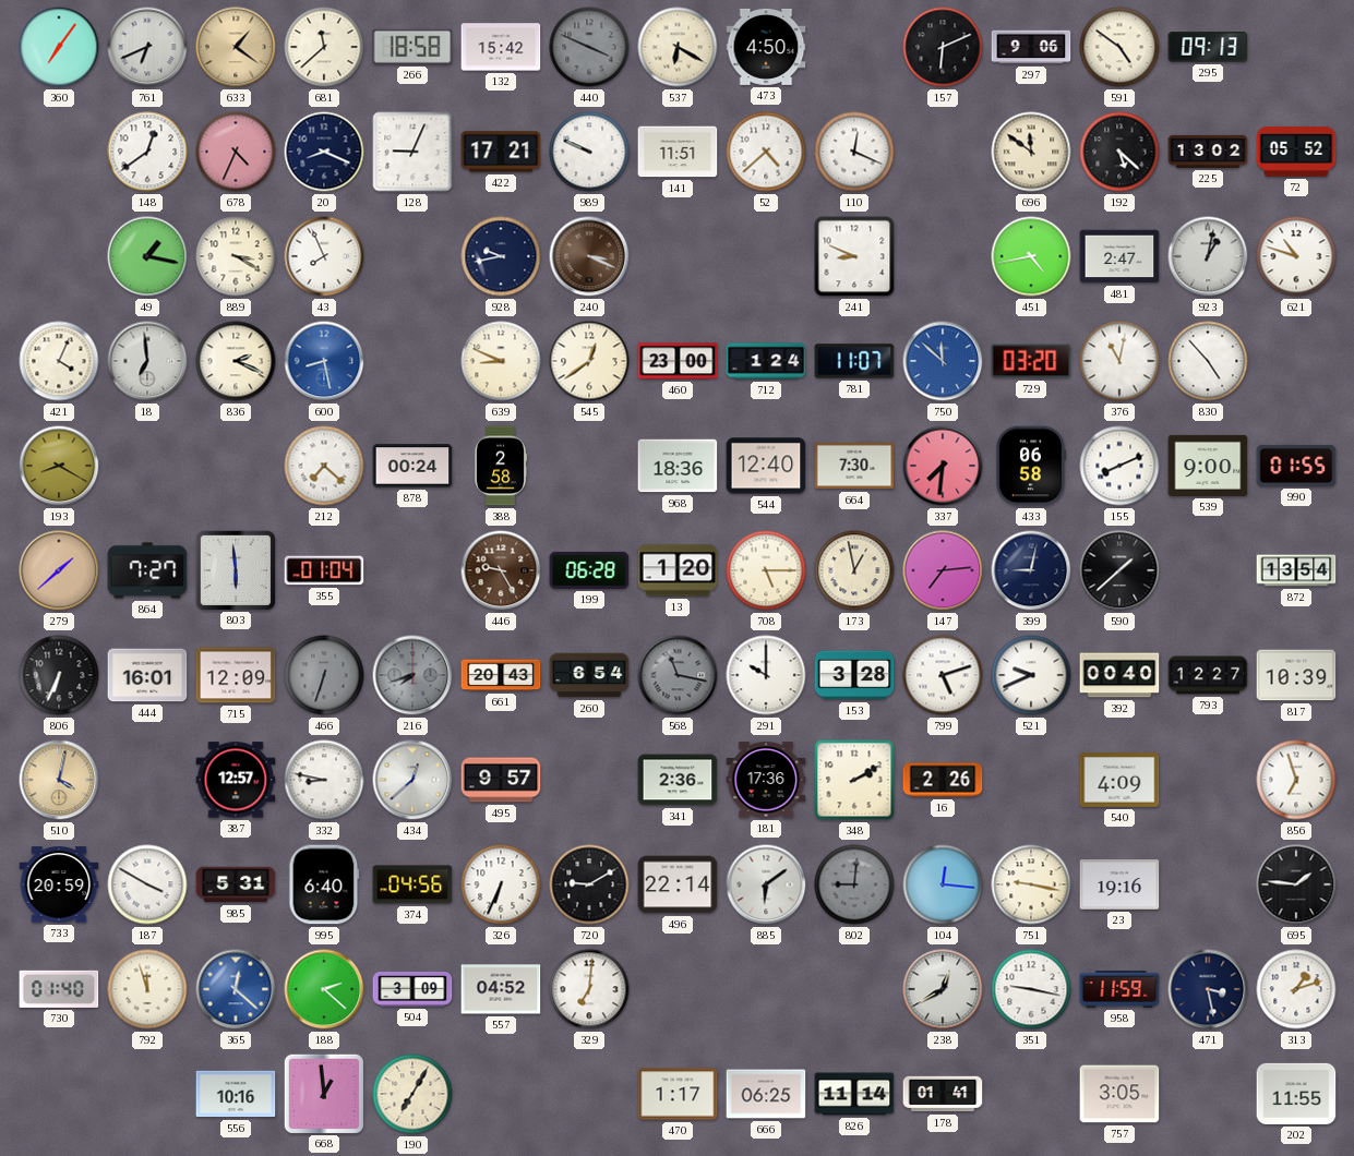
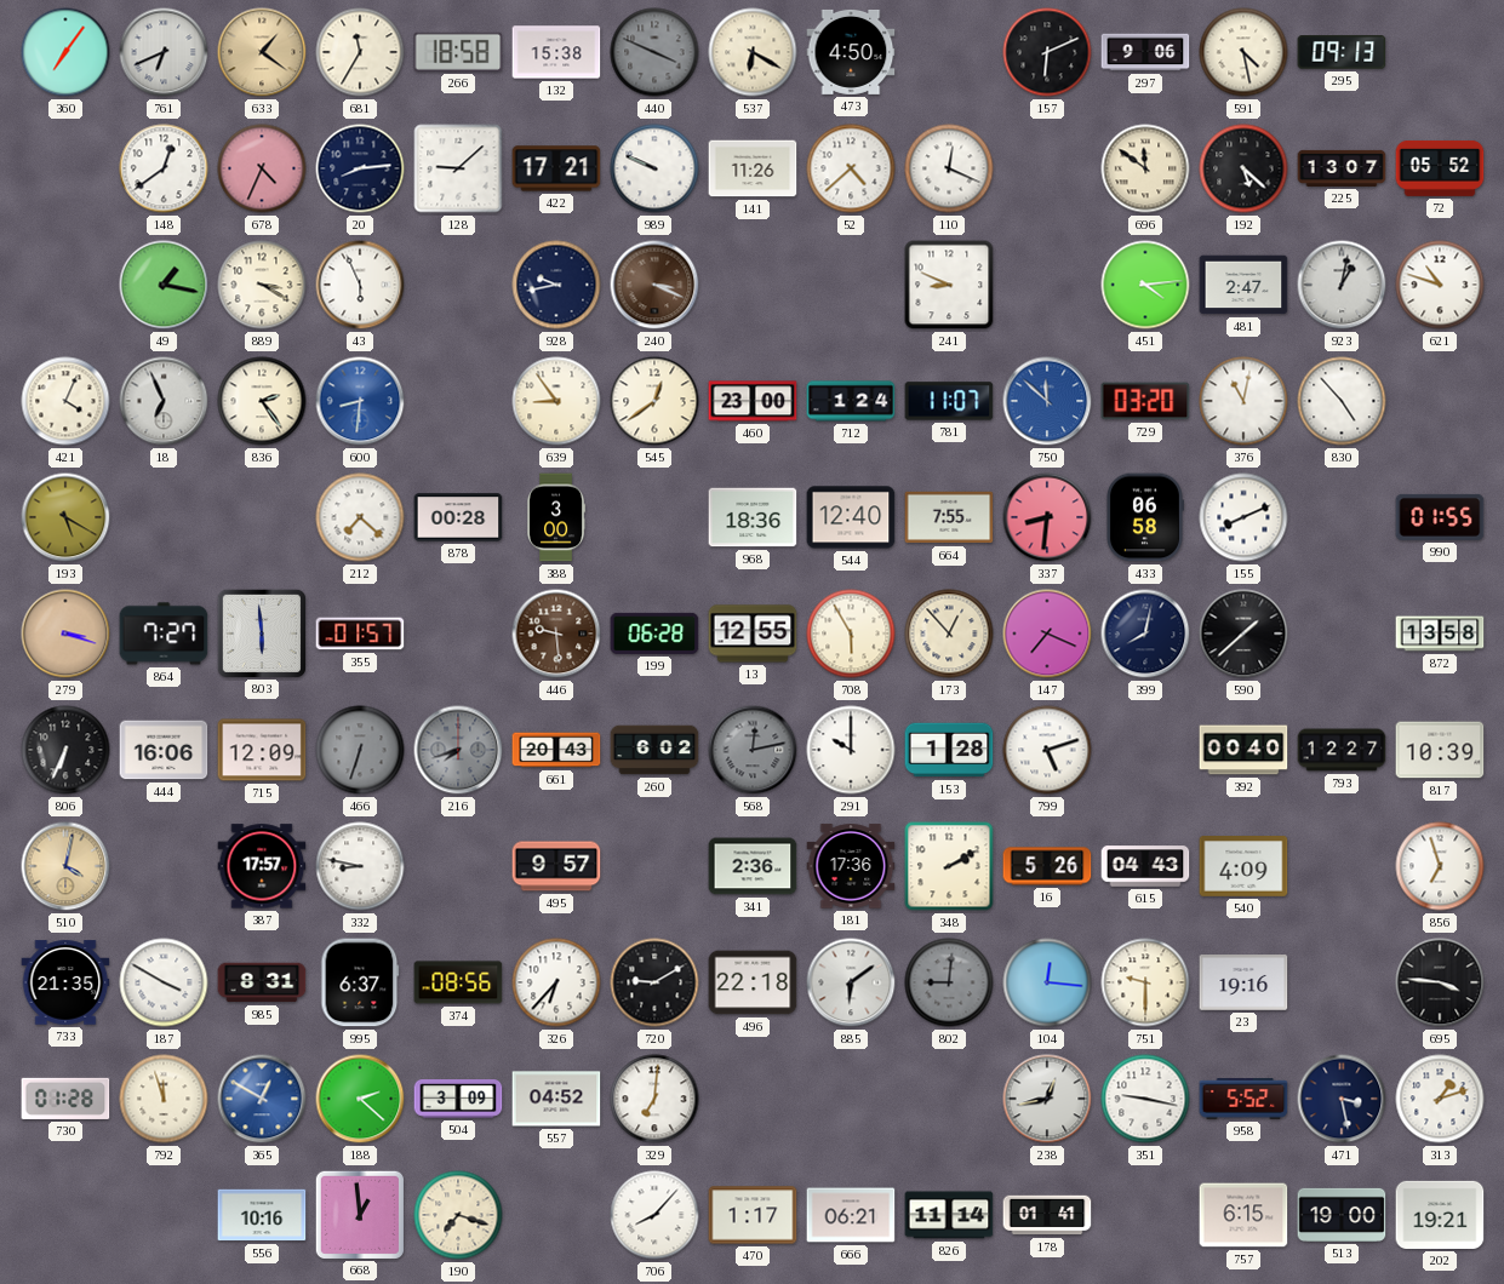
681: 11:38 -> 11:35 (360, 52)
132: 15:42 -> 15:38 (556, 52)
591: 4:51 -> 4:28 (1243, 52)
20: 8:19 -> 8:14 (360, 168)
128: 9:04 -> 9:08 (458, 168)
141: 11:51 -> 11:26 (753, 168)
225: 13:02 -> 13:07 (1342, 168)
43: 7:56 -> 5:56 (360, 285)
451: 4:43 -> 4:14 (1145, 285)
18: 6:59 -> 6:56 (164, 401)
836: 2:19 -> 2:24 (262, 401)
600: 8:28 -> 8:31 (360, 401)
639: 8:49 -> 8:54 (556, 401)
193: 8:20 -> 5:20 (65, 517)
878: 00:24 -> 00:28 (458, 517)
388: 2:58 -> 3:00 (557, 517)
664: 7:30 -> 7:55 (949, 517)
337: 7:31 -> 8:31 (1047, 517)
539: 9:00 -> none (1208, 466)
279: 1:38 -> 3:18 (65, 634)
355: 01:04 -> 01:57 (360, 634)
446: 9:25 -> 9:29 (556, 634)
13: 1:20 -> 12:55 (753, 634)
708: 5:15 -> 5:55 (851, 634)
173: 12:58 -> 12:53 (949, 634)
147: 7:14 -> 7:19 (1047, 634)
399: 9:02 -> 8:02 (1145, 634)
872: 13:54 -> 13:58 (1440, 634)
444: 16:01 -> 16:06 (164, 750)
260: 6:54 -> 6:02 (654, 750)
568: 11:17 -> 12:13 (753, 750)
153: 3:28 -> 1:28 (949, 750)
521: 9:41 -> none (1031, 675)
387: 12:57 -> 17:57 (262, 866)
434: 12:38 -> none (412, 780)
16: 2:26 -> 5:26 (1047, 866)
615: none -> 04:43 (1145, 866)
733: 20:59 -> 21:35 (65, 982)
985: 5:31 -> 8:31 (262, 982)
995: 6:40 -> 6:37 (360, 982)
374: 04:56 -> 08:56 (458, 982)
326: 6:34 -> 6:37 (556, 982)
496: 22:14 -> 22:18 (753, 982)
751: 9:17 -> 9:30 (1145, 982)
695: 1:46 -> 3:46 (1440, 982)
730: 01:40 -> 01:28 (65, 1099)
365: 12:22 -> 12:50 (262, 1099)
238: 12:40 -> 12:43 (1047, 1099)
958: 11:59 -> 5:52 (1243, 1099)
190: 7:05 -> 7:18 (458, 1215)
706: none -> 8:07 (654, 1215)
666: 06:25 -> 06:21 (851, 1215)
757: 3:05 -> 6:15 (1243, 1215)
513: none -> 19:00 (1342, 1215)
202: 11:55 -> 19:21 (1440, 1215)
